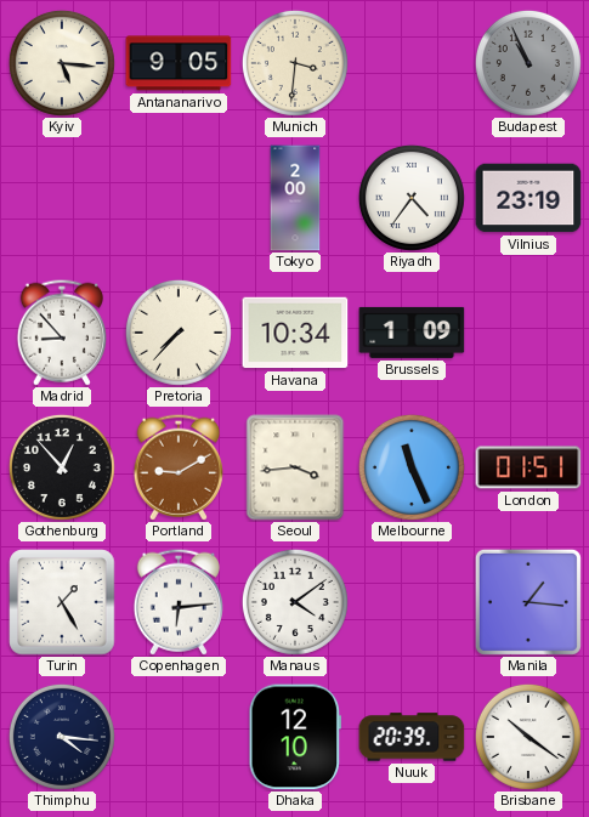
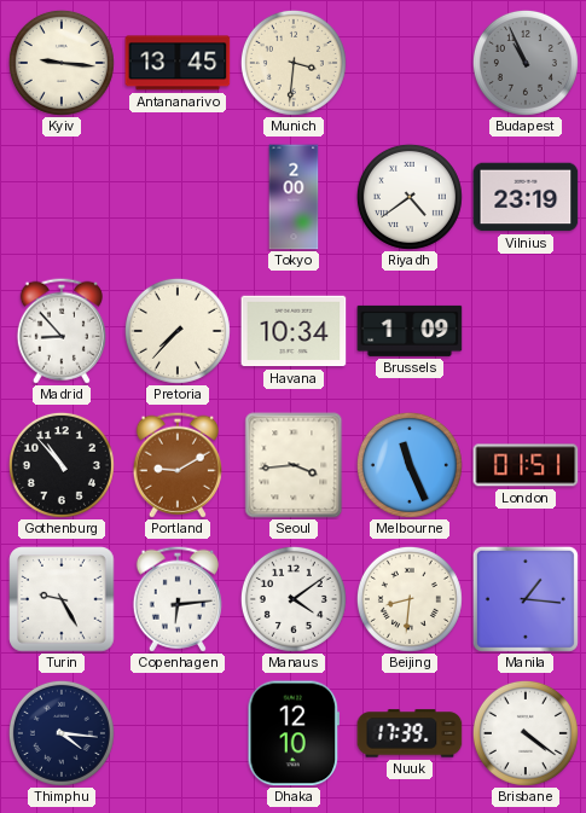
Kyiv: 5:16 -> 9:16 (62, 63)
Antananarivo: 9:05 -> 13:45 (178, 63)
Riyadh: 4:36 -> 4:39 (410, 197)
Gothenburg: 12:53 -> 10:53 (62, 465)
Turin: 1:25 -> 9:25 (62, 599)
Beijing: none -> 8:31 (410, 599)
Nuuk: 20:39 -> 17:39 (410, 733)
Brisbane: 10:21 -> 4:21 (526, 733)
